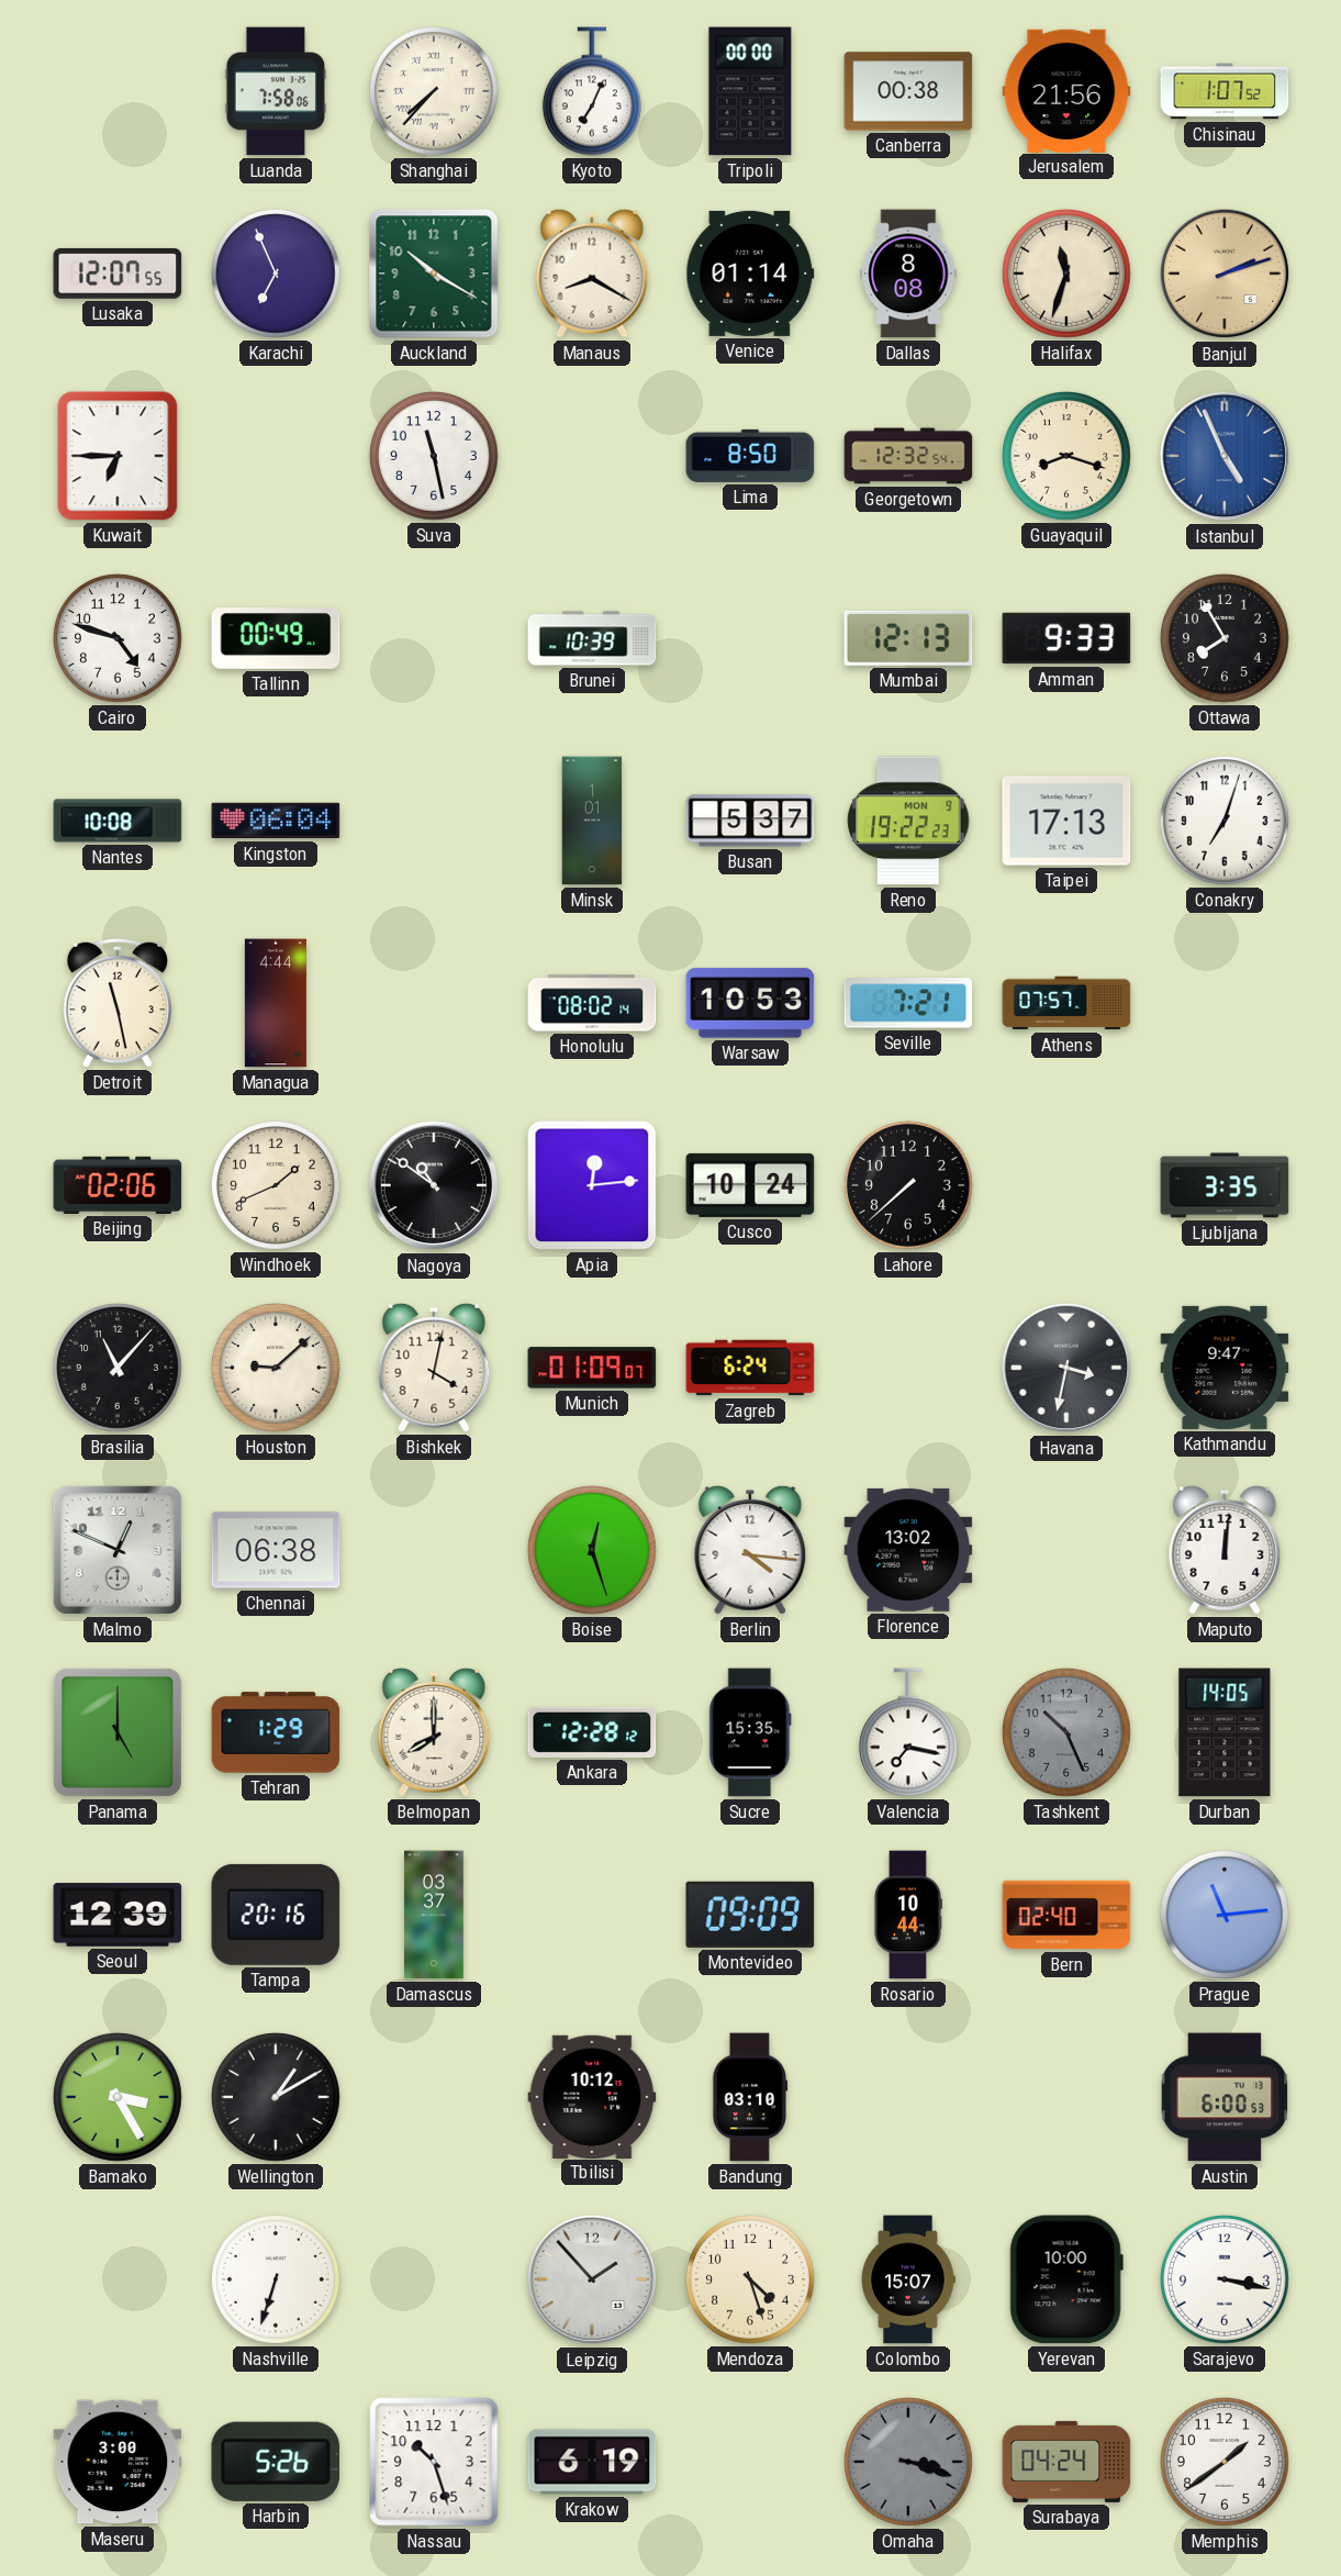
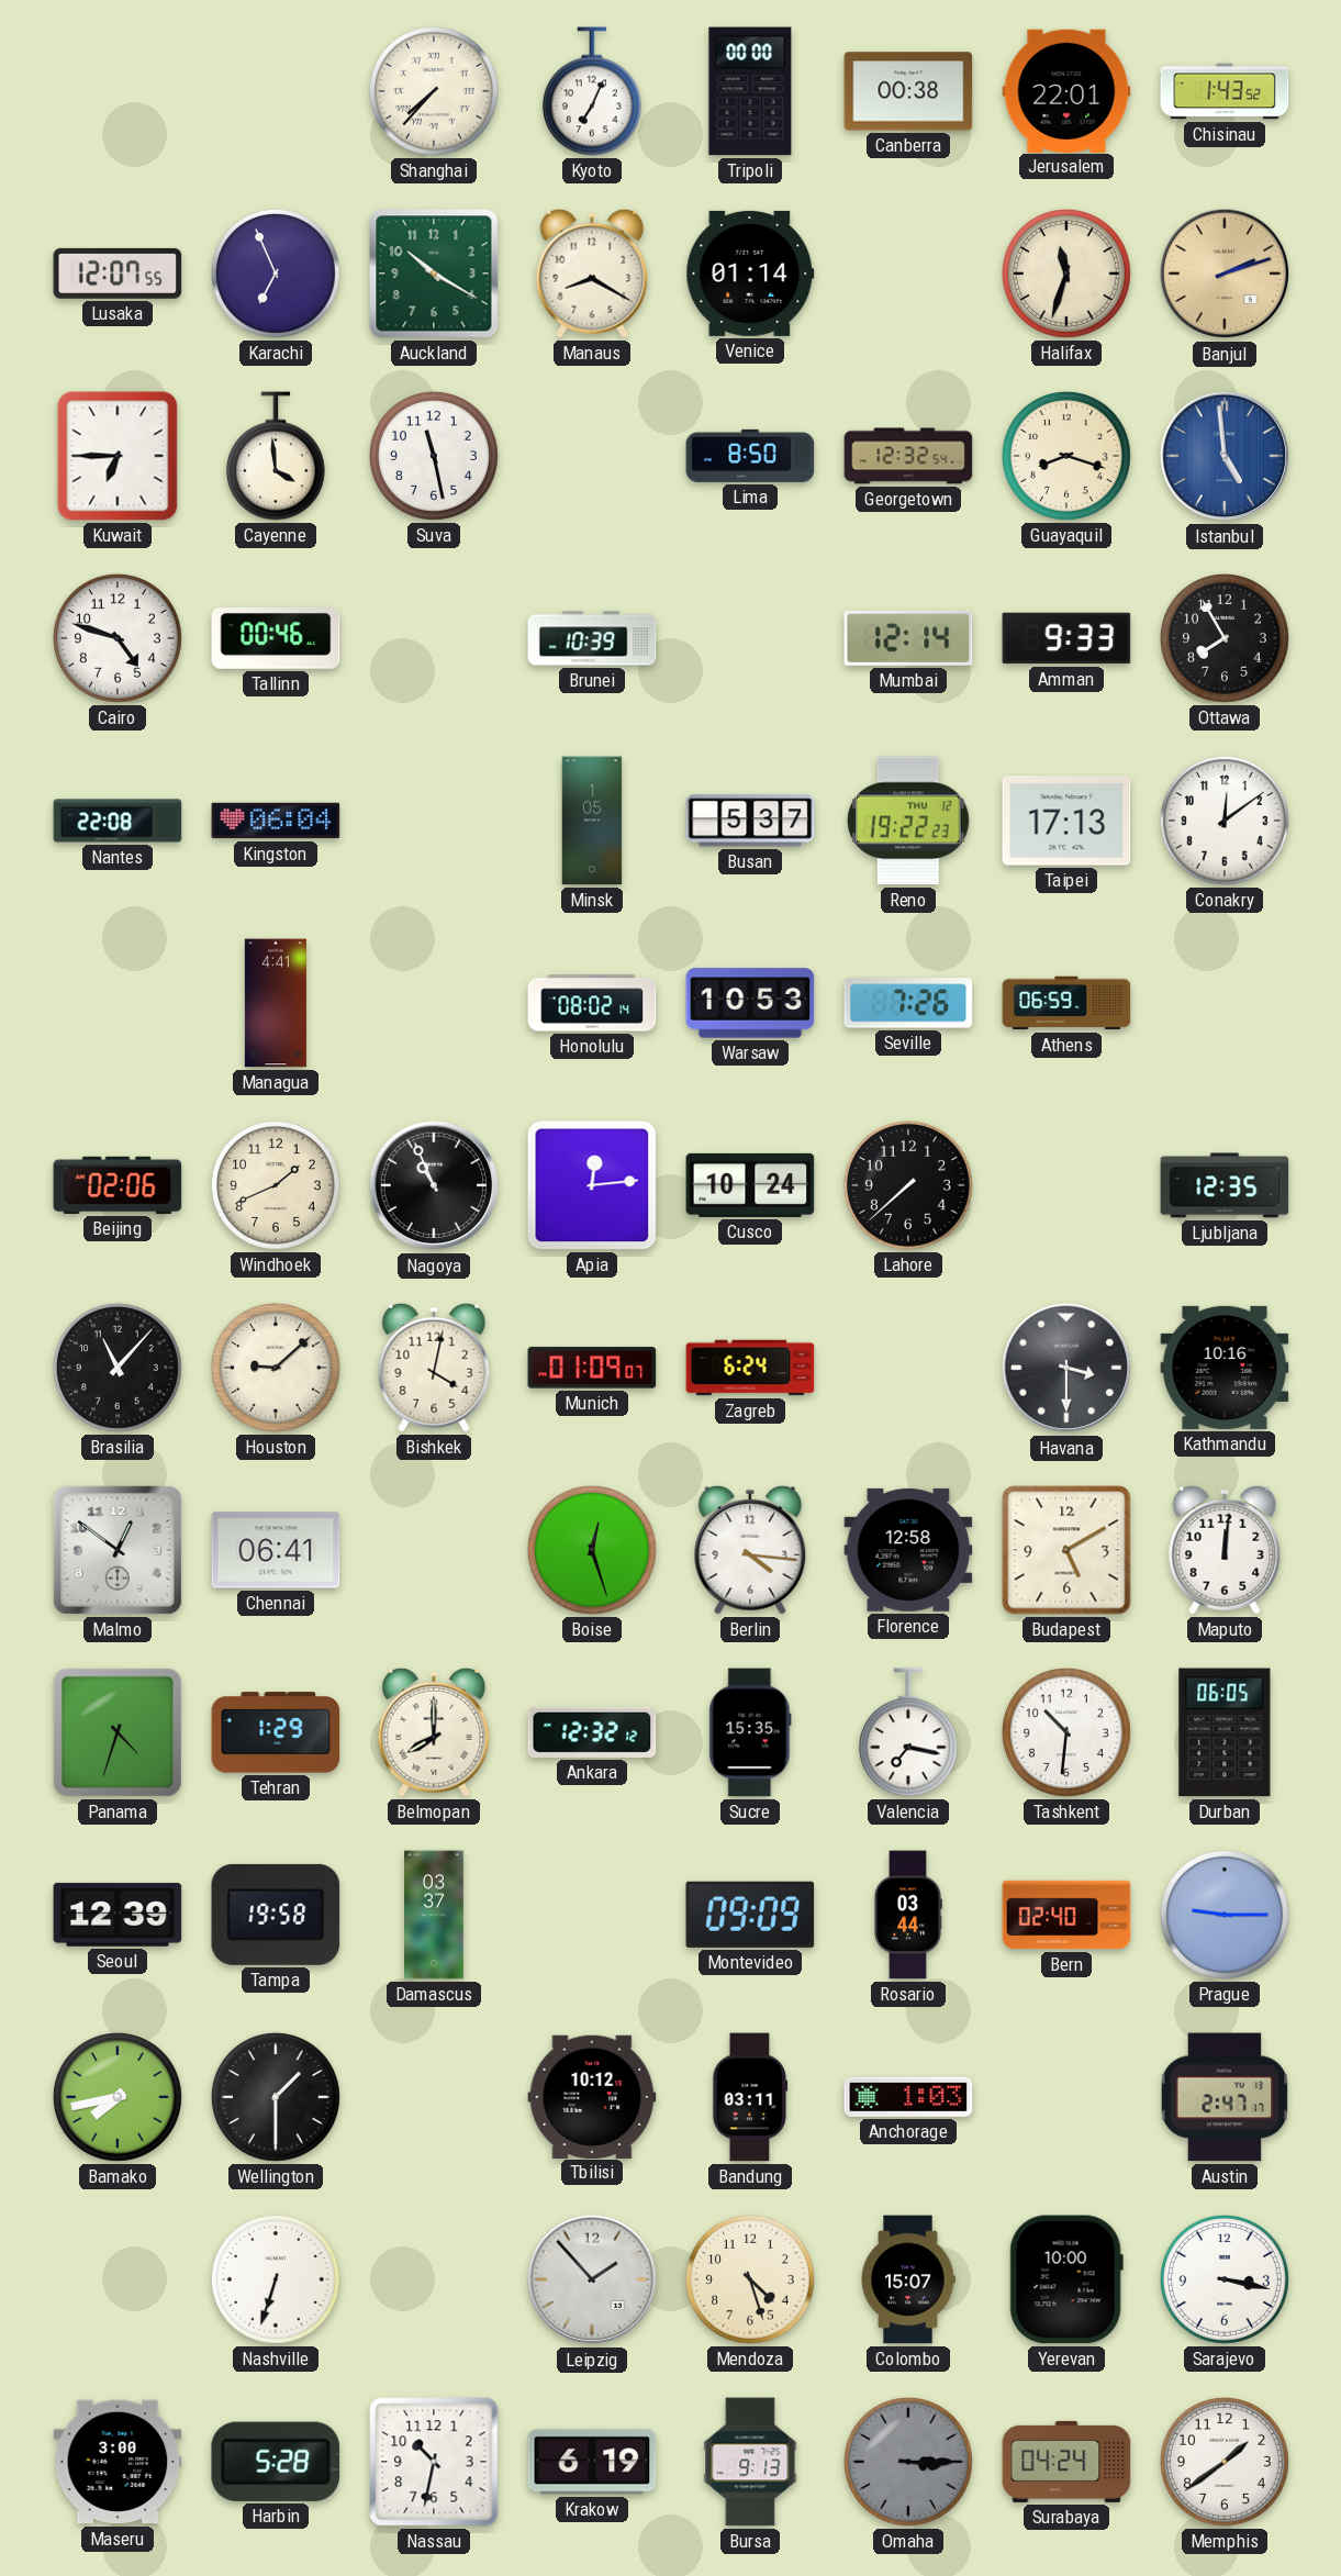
Luanda: 7:58 -> none (276, 91)
Jerusalem: 21:56 -> 22:01 (1066, 90)
Chisinau: 1:07 -> 1:43 (1225, 91)
Dallas: 8:08 -> none (908, 274)
Cayenne: none -> 3:59 (276, 456)
Istanbul: 4:56 -> 4:59 (1225, 456)
Tallinn: 00:49 -> 00:46 (276, 639)
Mumbai: 12:13 -> 12:14 (908, 638)
Nantes: 10:08 -> 22:08 (118, 821)
Minsk: 1:01 -> 1:05 (592, 821)
Reno date: MON 9 -> THU 12 (908, 821)
Conakry: 7:03 -> 12:09 (1225, 821)
Detroit: 11:28 -> none (116, 1003)
Managua: 4:44 -> 4:41 (276, 1003)
Seville: 7:21 -> 7:26 (908, 1003)
Athens: 07:57 -> 06:59 (1066, 1003)
Nagoya: 10:51 -> 10:56 (434, 1185)
Ljubljana: 3:35 -> 12:35 (1225, 1185)
Havana: 3:32 -> 3:30 (1066, 1368)
Kathmandu: 9:47 -> 10:16 (1225, 1368)
Malmo: 12:49 -> 12:51 (118, 1550)
Chennai: 06:38 -> 06:41 (276, 1550)
Florence: 13:02 -> 12:58 (908, 1550)
Budapest: none -> 5:10 (1066, 1550)
Panama: 5:00 -> 4:33 (118, 1732)
Ankara: 12:28 -> 12:32 (592, 1732)
Tashkent: 10:26 -> 10:31 (1066, 1732)
Tashkent dial: grey -> white (1066, 1732)
Durban: 14:05 -> 06:05 (1225, 1732)
Tampa: 20:16 -> 19:58 (276, 1915)
Rosario: 10:44 -> 03:44 (908, 1915)
Prague: 11:14 -> 9:15 (1225, 1915)
Bamako: 3:25 -> 7:43 (118, 2097)
Wellington: 1:10 -> 1:30 (276, 2097)
Bandung: 03:10 -> 03:11 (750, 2097)
Anchorage: none -> 1:03 (908, 2097)
Austin: 6:00 -> 2:47 (1225, 2097)
Harbin: 5:26 -> 5:28 (276, 2462)
Nassau: 10:27 -> 10:32 (434, 2462)
Bursa: none -> 9:13 (750, 2462)
Omaha: 3:18 -> 3:15 (908, 2462)
